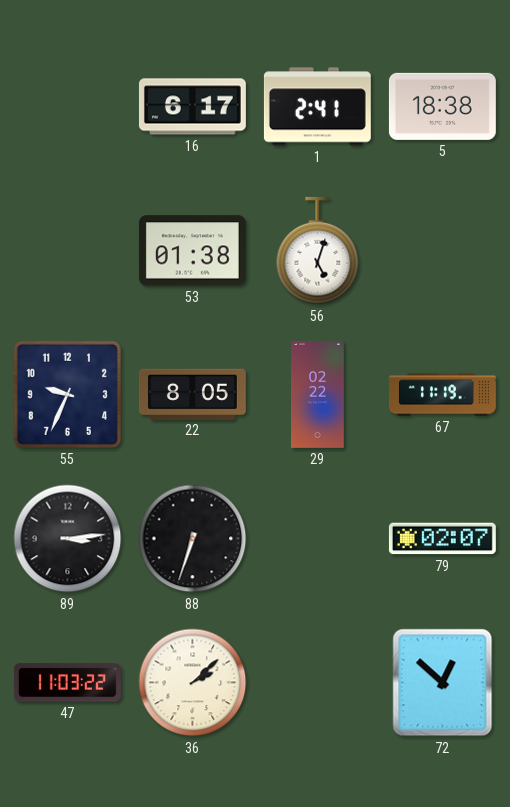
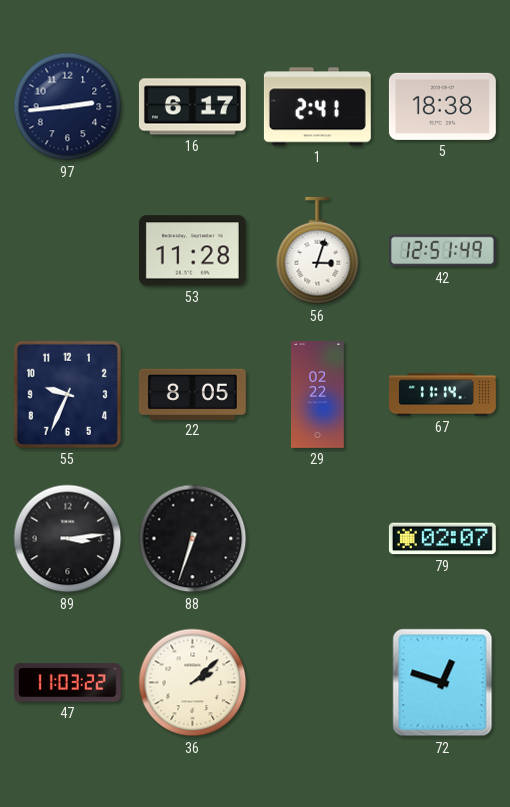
97: none -> 2:44 (68, 107)
53: 01:38 -> 11:28 (192, 251)
56: 5:03 -> 3:03 (318, 251)
42: none -> 12:51 (442, 251)
67: 11:19 -> 11:14 (442, 395)
72: 12:52 -> 12:48 (443, 683)
